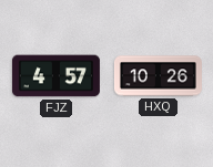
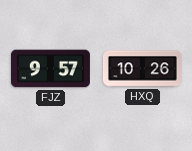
FJZ: 4:57 -> 9:57 (50, 69)
